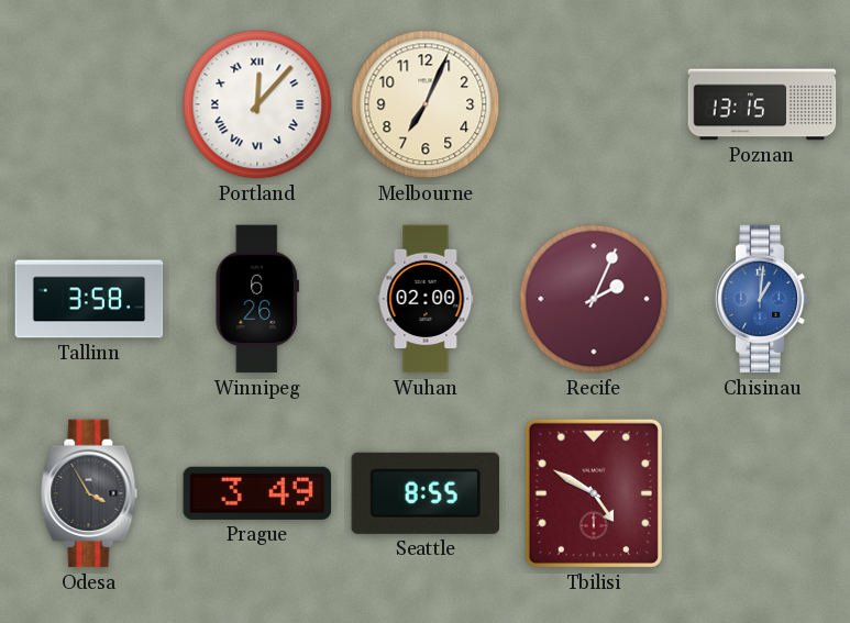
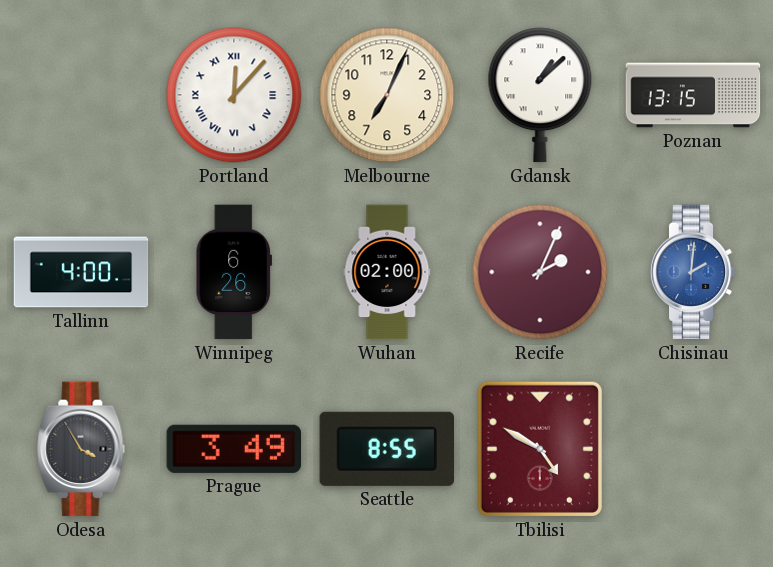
Gdansk: none -> 1:08 (540, 95)
Tallinn: 3:58 -> 4:00 (81, 272)
Chisinau: 1:01 -> 2:01 (693, 272)
